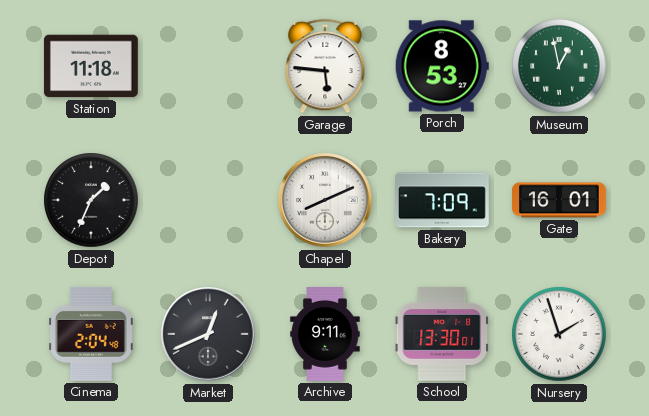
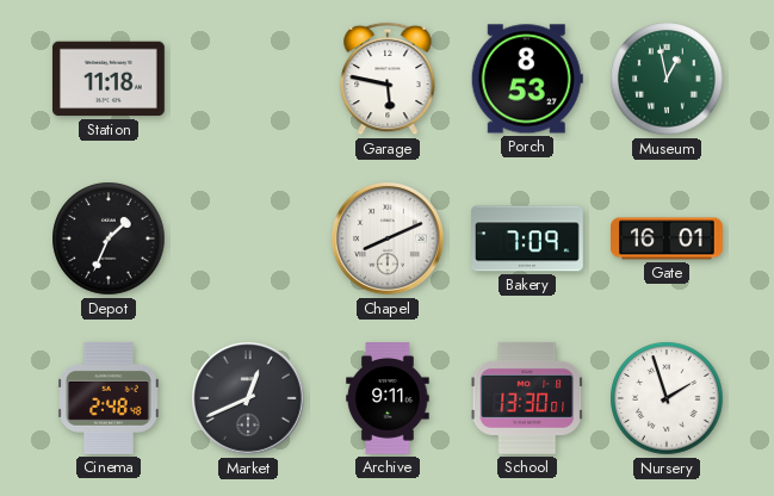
Garage: 5:46 -> 5:47 (388, 79)
Cinema: 2:04 -> 2:48 (110, 398)
